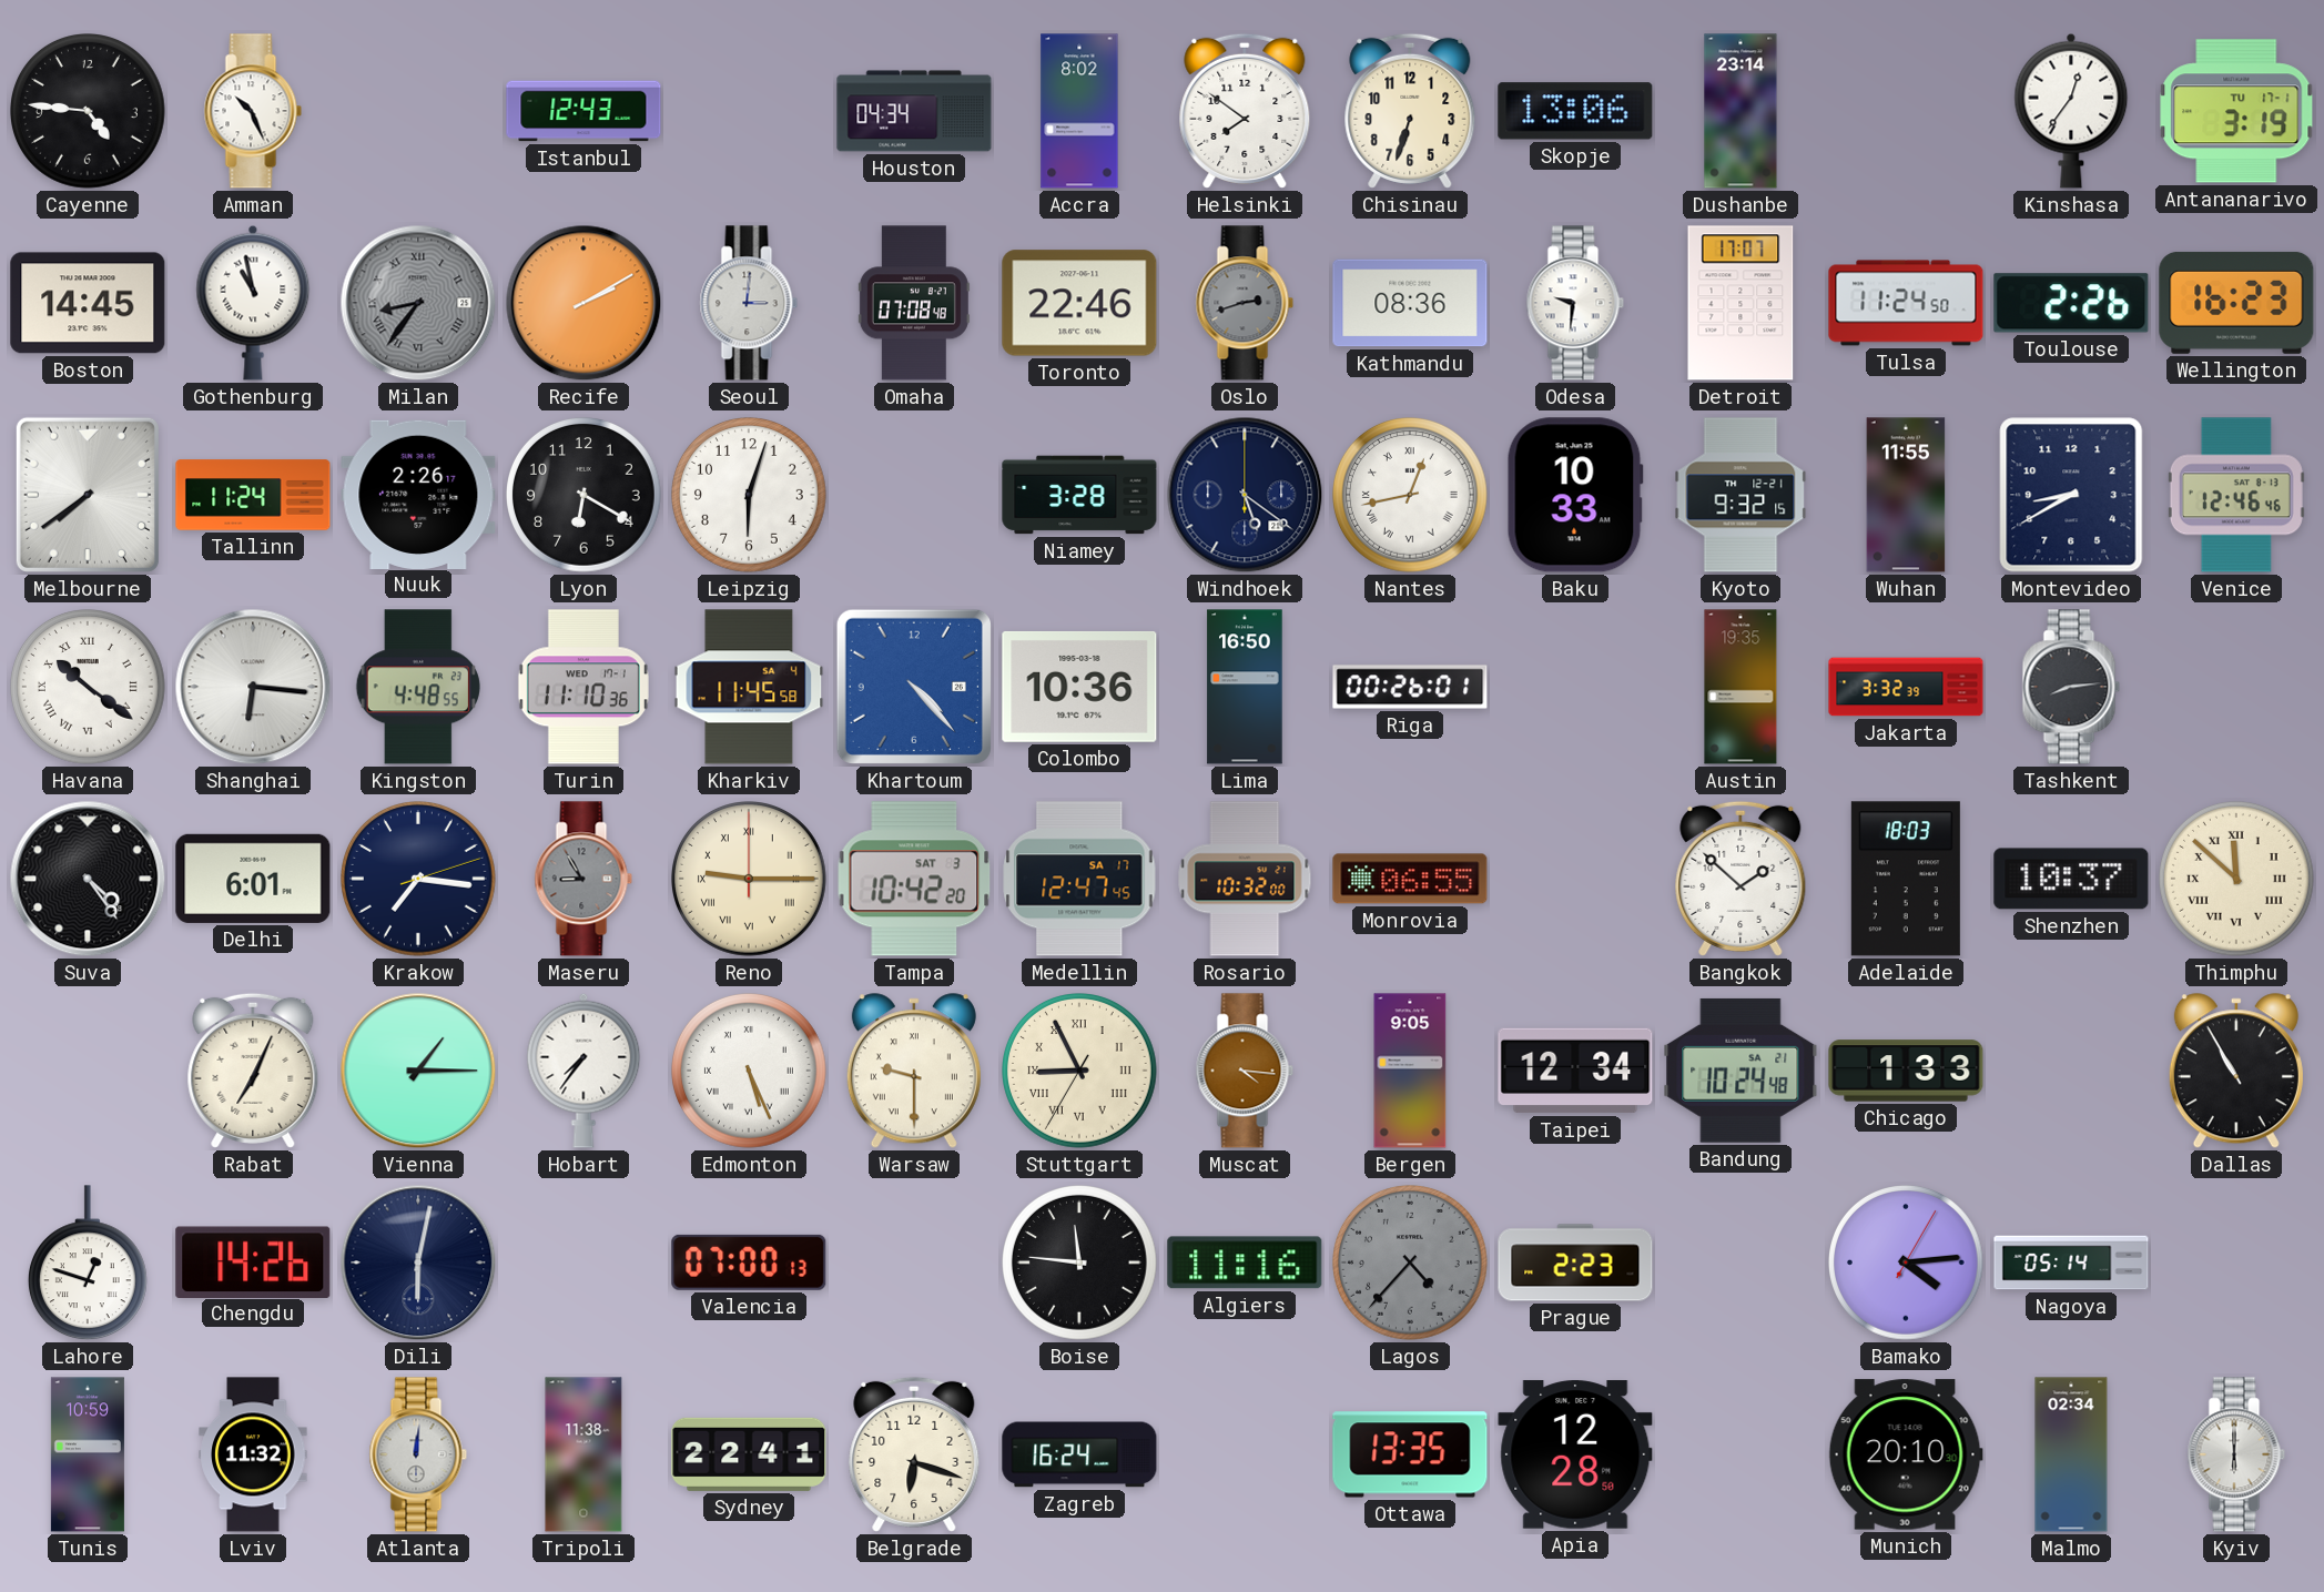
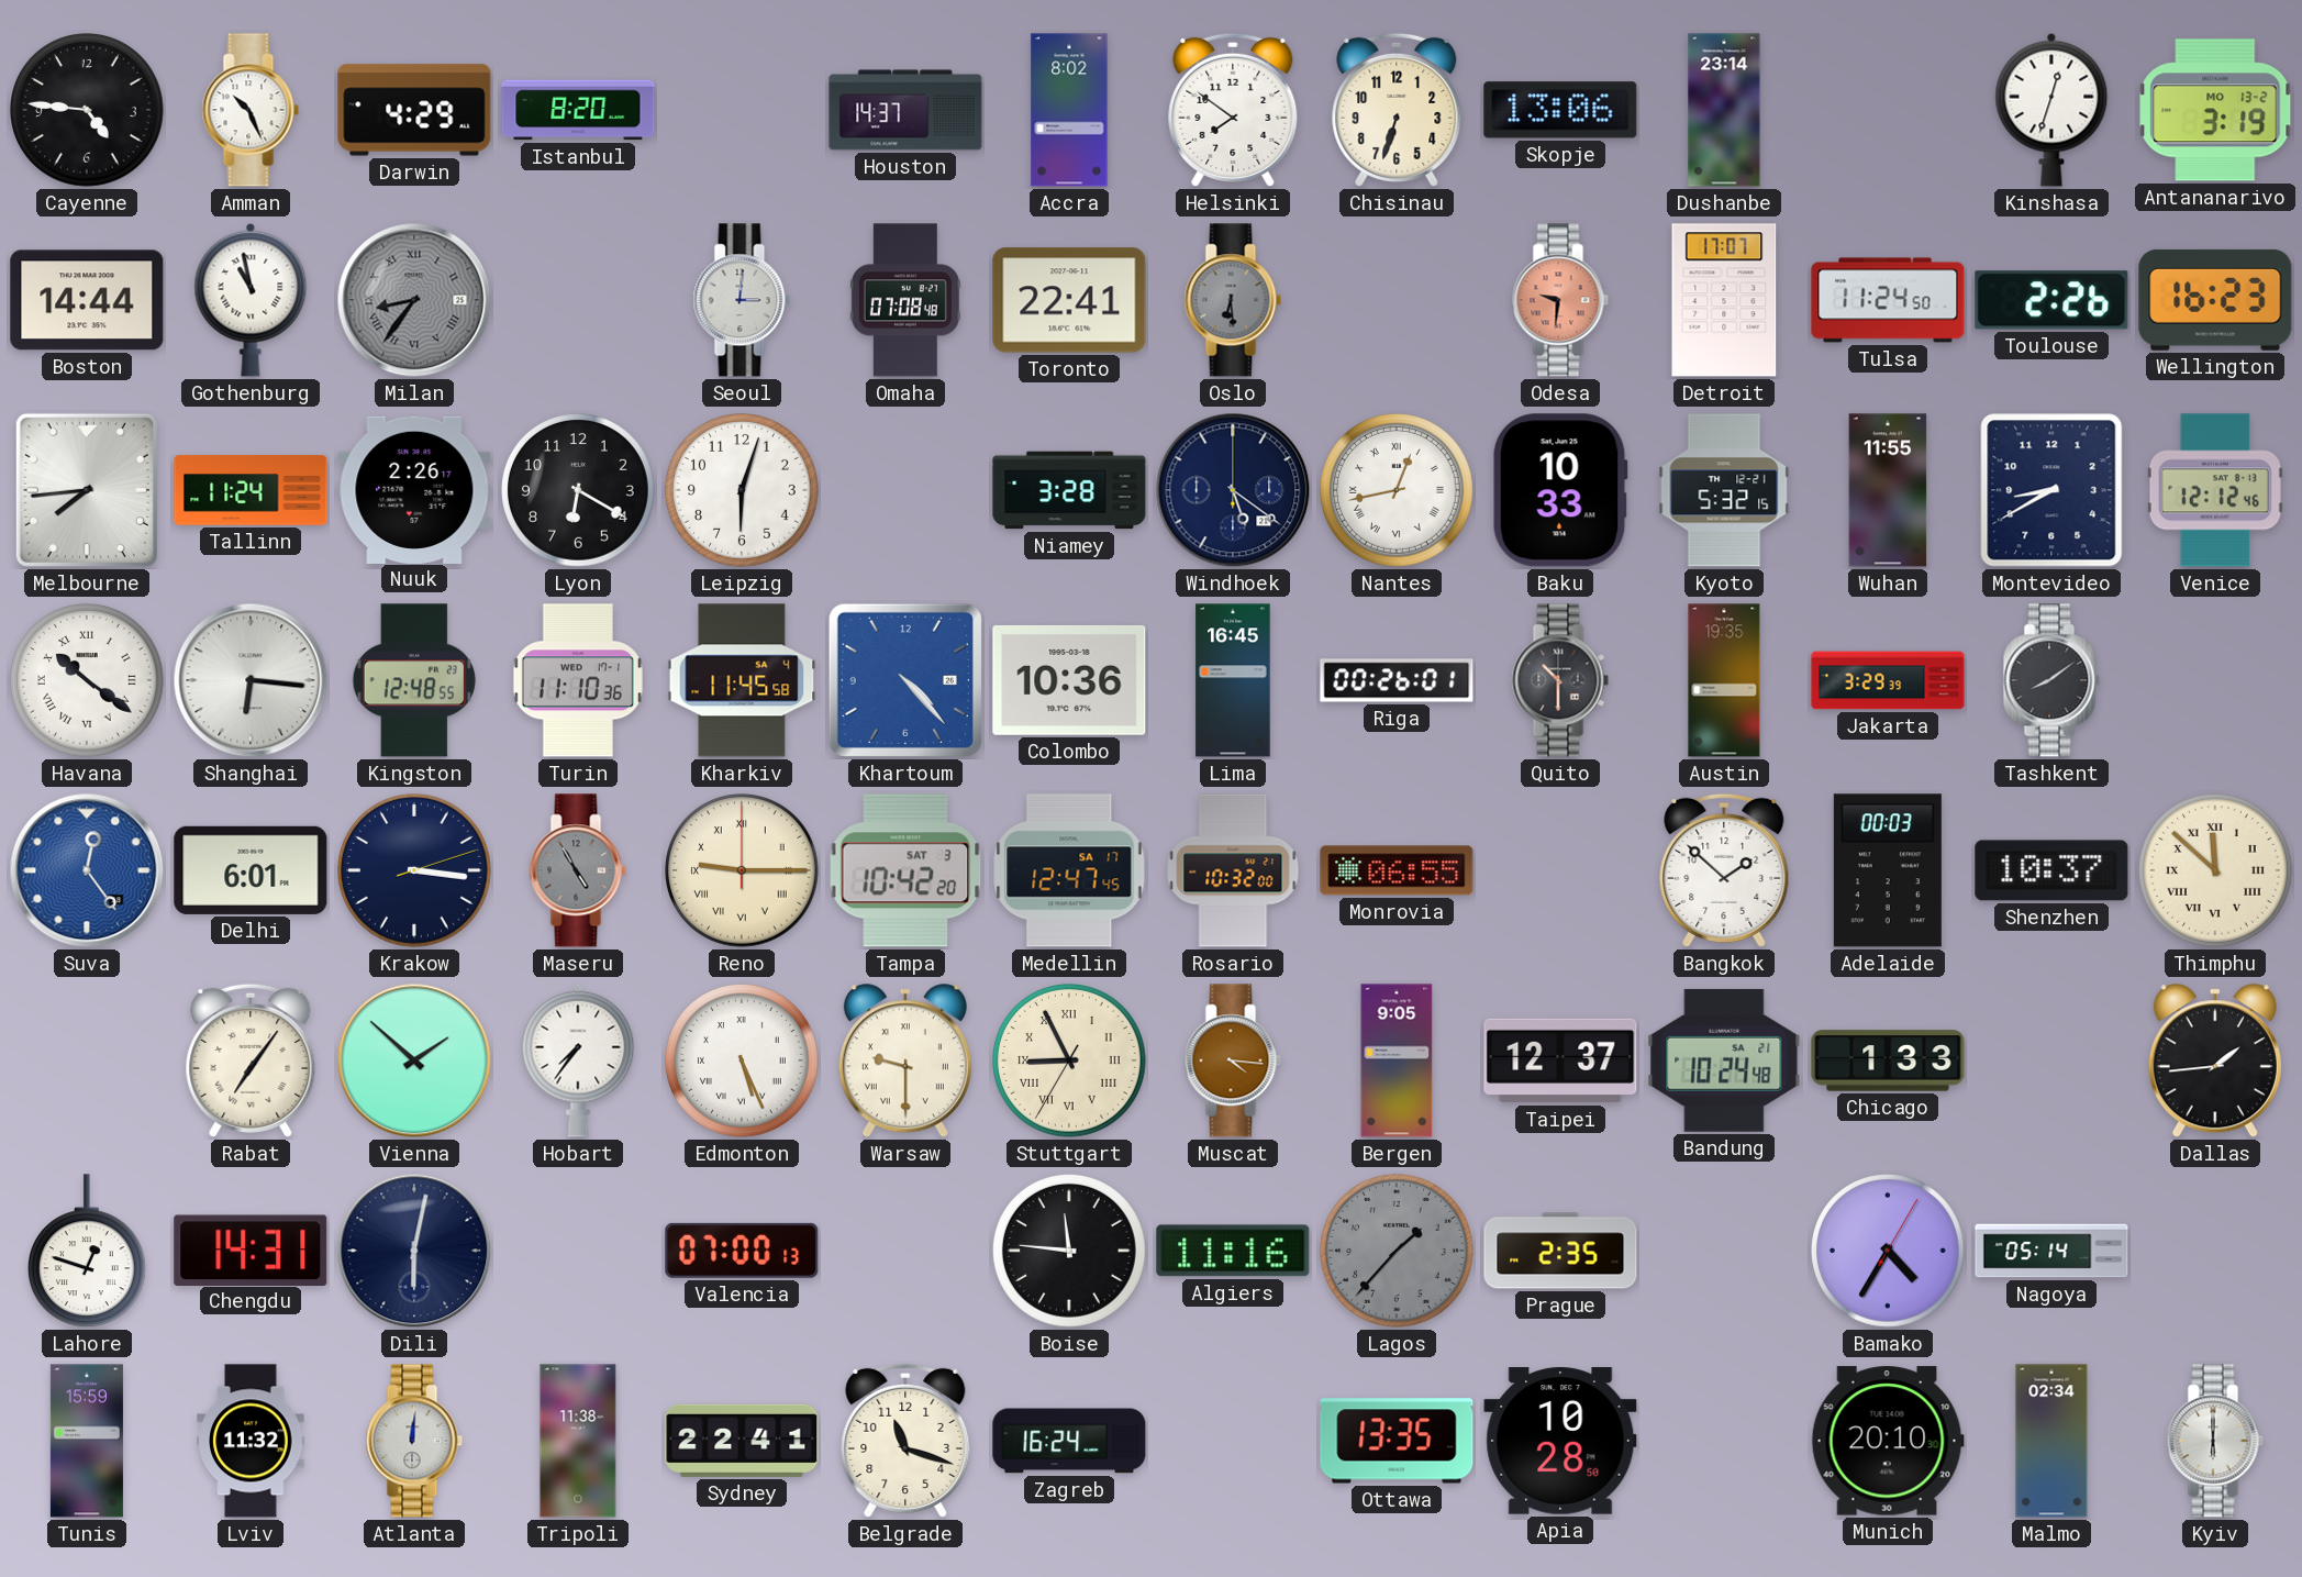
Darwin: none -> 4:29 (414, 110)
Istanbul: 12:43 -> 8:20 (578, 110)
Houston: 04:34 -> 14:37 (905, 110)
Kinshasa: 12:36 -> 12:33 (2051, 110)
Antananarivo date: TU 17-1 -> MO 13-2 (2215, 110)
Boston: 14:45 -> 14:44 (87, 300)
Recife: 2:10 -> none (583, 303)
Toronto: 22:46 -> 22:41 (1069, 300)
Oslo: 2:42 -> 6:29 (1233, 300)
Kathmandu: 08:36 -> none (1410, 303)
Odesa dial: white -> salmon (1560, 300)
Melbourne: 7:39 -> 7:44 (87, 490)
Kyoto: 9:32 -> 5:32 (1724, 490)
Venice: 12:46 -> 12:12 (2215, 490)
Kingston: 4:48 -> 12:48 (414, 680)
Lima: 16:50 -> 16:45 (1233, 680)
Quito: none -> 10:30 (1560, 680)
Jakarta: 3:32 -> 3:29 (1888, 680)
Tashkent: 8:14 -> 8:09 (2051, 680)
Suva: 4:24 -> 12:24 (87, 870)
Suva dial: black -> blue (87, 870)
Krakow: 7:16 -> 3:16 (415, 871)
Maseru: 8:55 -> 4:55 (578, 870)
Adelaide: 18:03 -> 00:03 (1888, 870)
Rabat: 7:04 -> 7:06 (251, 1060)
Vienna: 1:15 -> 1:52 (414, 1060)
Taipei: 12:34 -> 12:37 (1560, 1060)
Dallas: 10:55 -> 1:44 (2215, 1062)
Chengdu: 14:26 -> 14:31 (251, 1250)
Lagos: 4:37 -> 1:37 (1398, 1252)
Prague: 2:23 -> 2:35 (1560, 1251)
Bamako: 4:14 -> 4:35 (1889, 1252)
Tunis: 10:59 -> 15:59 (87, 1441)
Belgrade: 6:18 -> 11:18 (905, 1441)
Apia: 12:28 -> 10:28 (1560, 1441)
